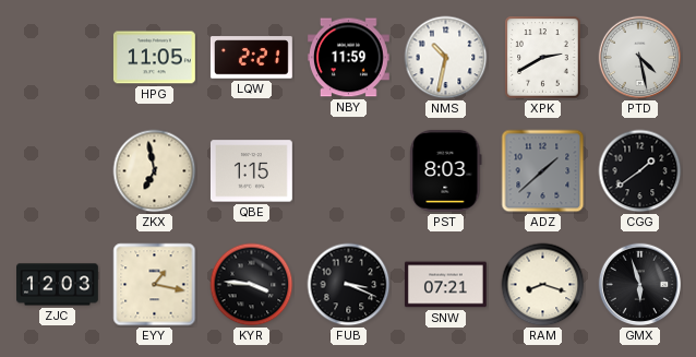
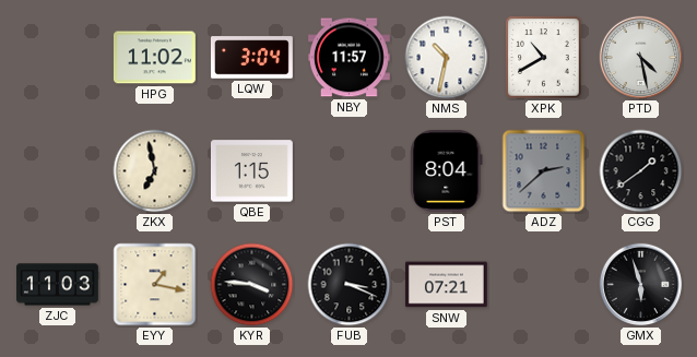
HPG: 11:05 -> 11:02 (154, 58)
LQW: 2:21 -> 3:04 (252, 58)
NBY: 11:59 -> 11:57 (349, 58)
XPK: 2:40 -> 10:40 (544, 58)
PST: 8:03 -> 8:04 (447, 170)
ADZ: 1:38 -> 2:38 (544, 171)
ZJC: 12:03 -> 11:03 (58, 285)
RAM: 8:18 -> none (543, 285)
